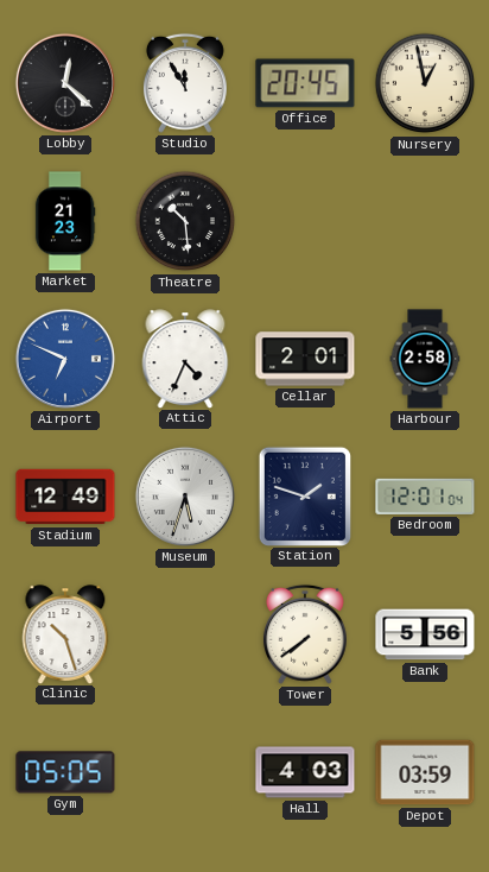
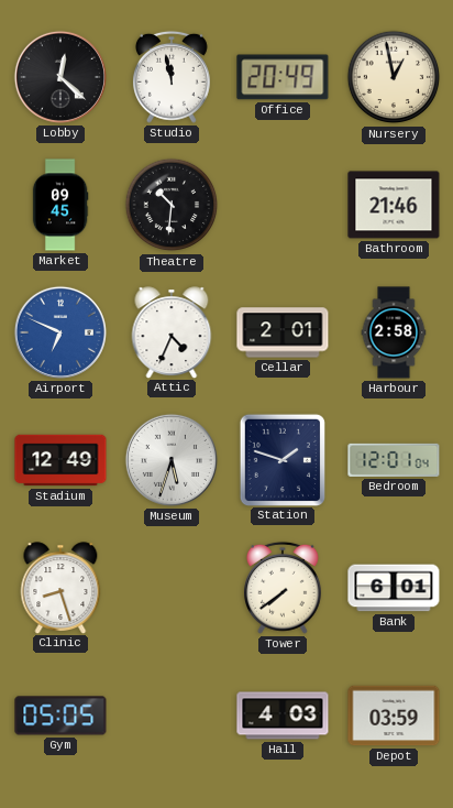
Studio: 11:55 -> 11:58 (172, 77)
Office: 20:45 -> 20:49 (283, 77)
Market: 21:23 -> 09:45 (60, 205)
Theatre: 10:29 -> 10:31 (172, 205)
Bathroom: none -> 21:46 (394, 205)
Clinic: 10:27 -> 8:27 (60, 588)
Bank: 5:56 -> 6:01 (394, 588)
